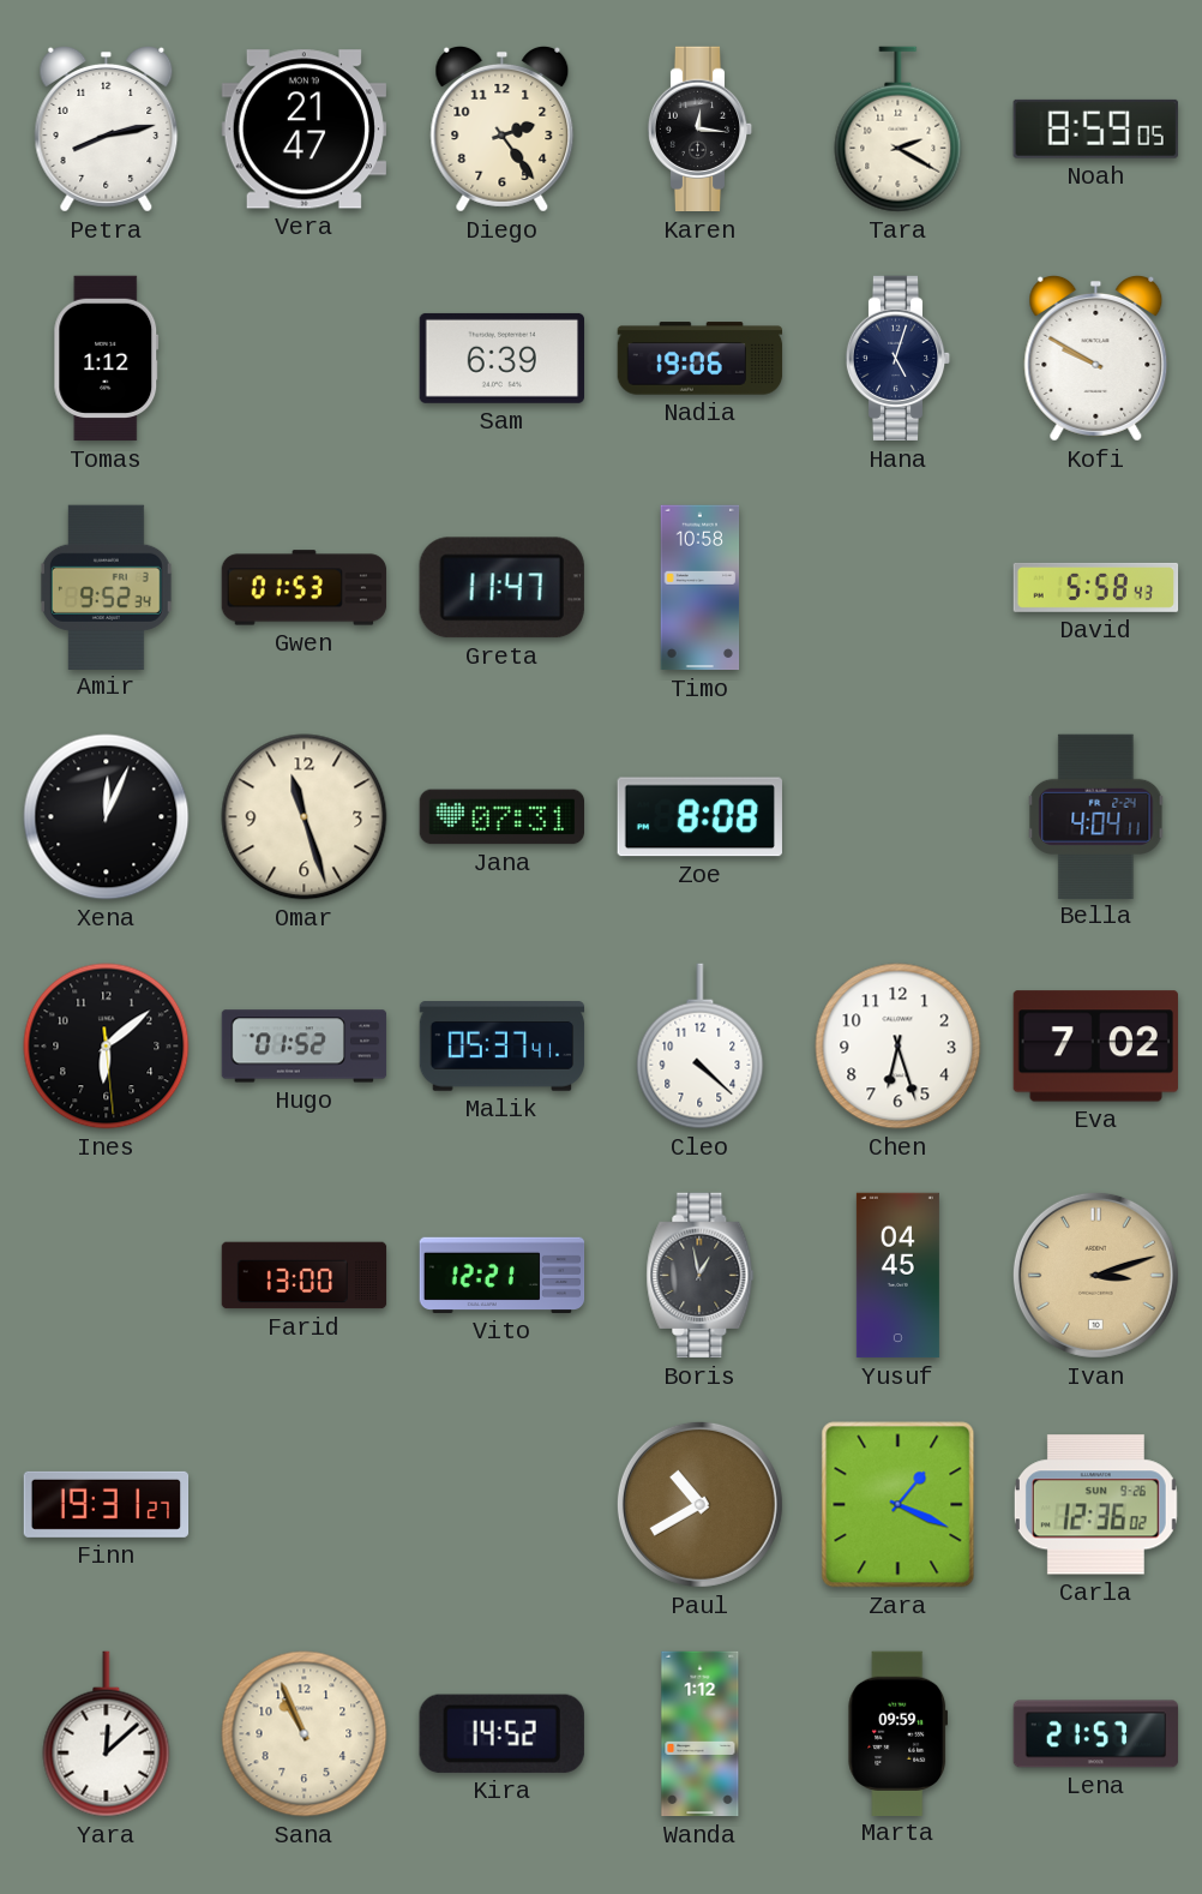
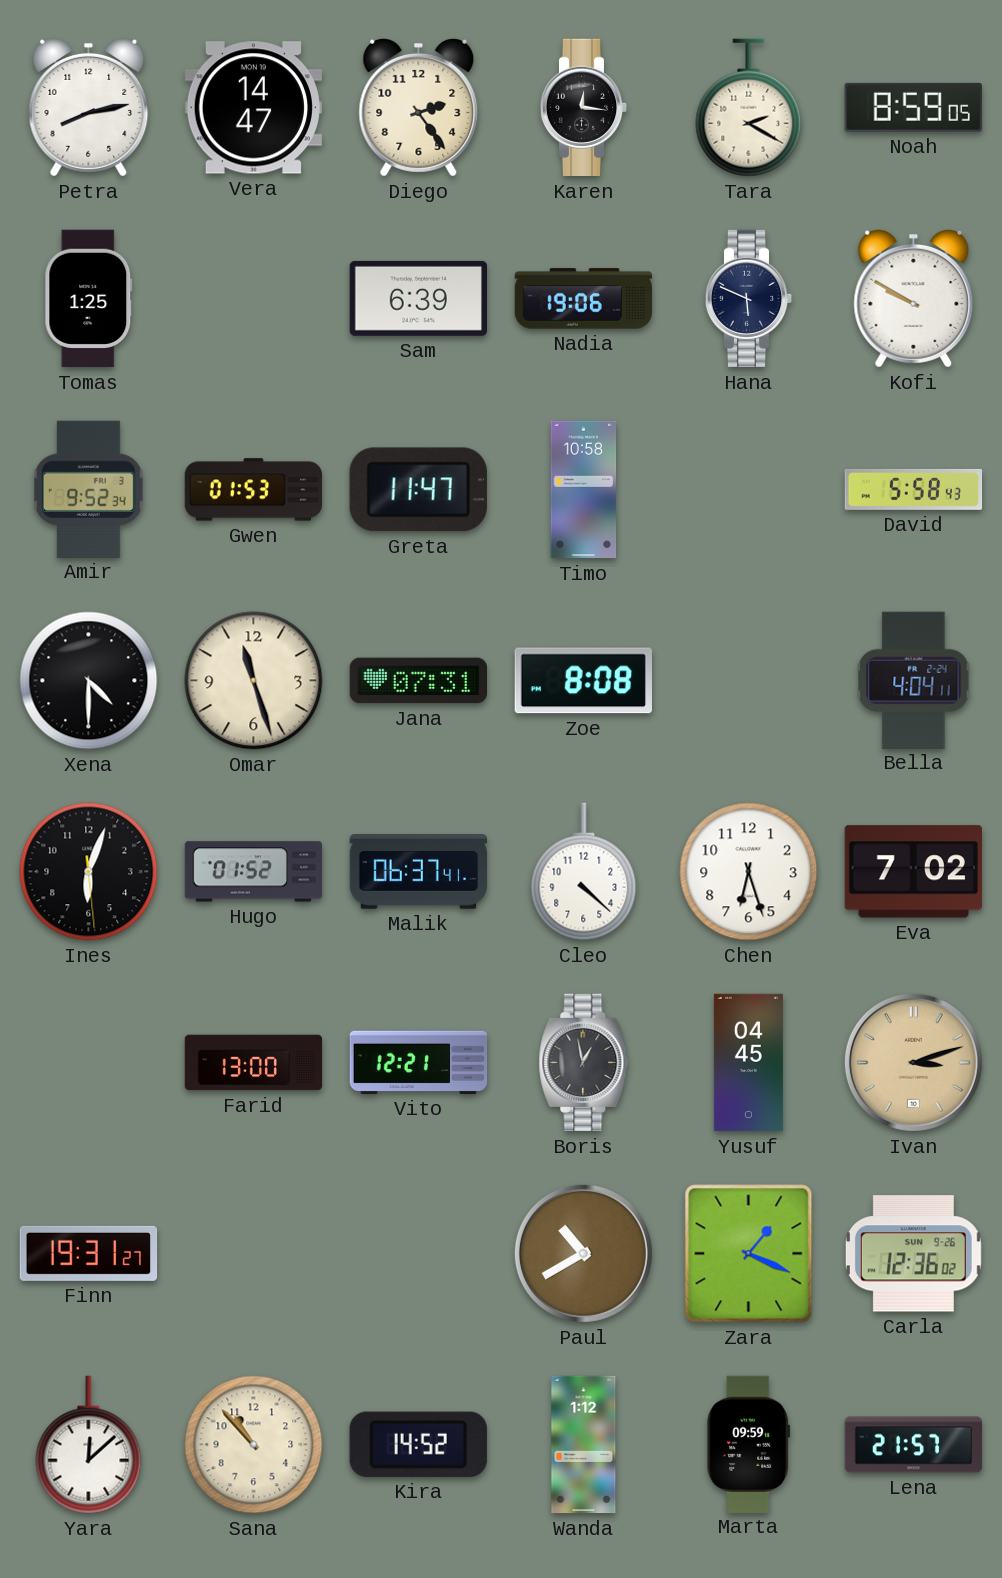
Vera: 21:47 -> 14:47 (253, 108)
Tomas: 1:12 -> 1:25 (89, 299)
Hana: 5:03 -> 5:49 (749, 299)
Xena: 12:04 -> 4:30 (89, 681)
Ines: 6:08 -> 6:03 (89, 872)
Malik: 05:37 -> 06:37 (419, 872)
Sana: 10:56 -> 10:53 (254, 1445)
